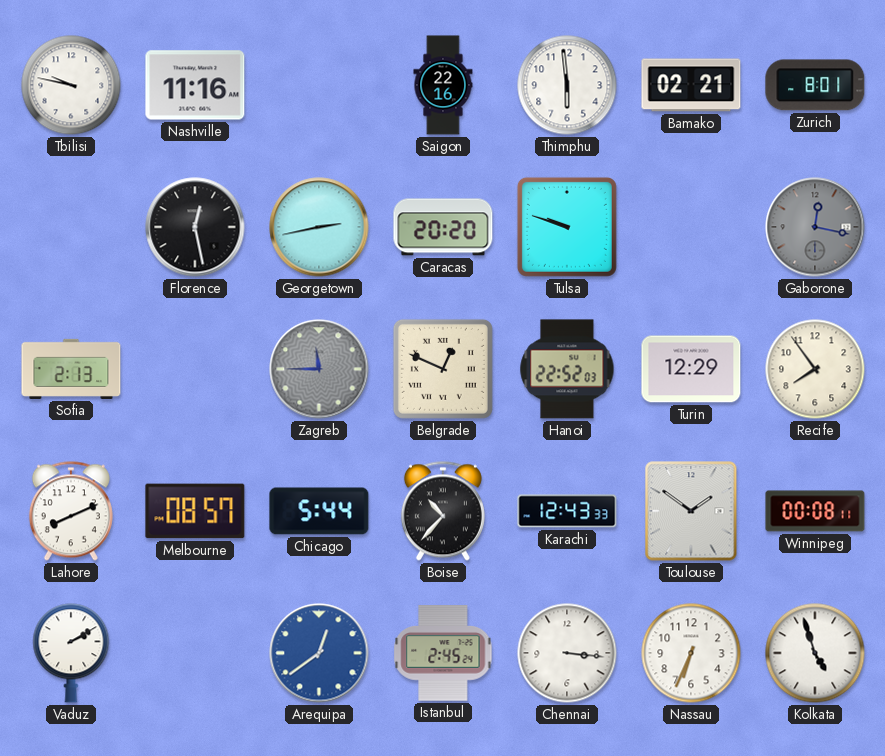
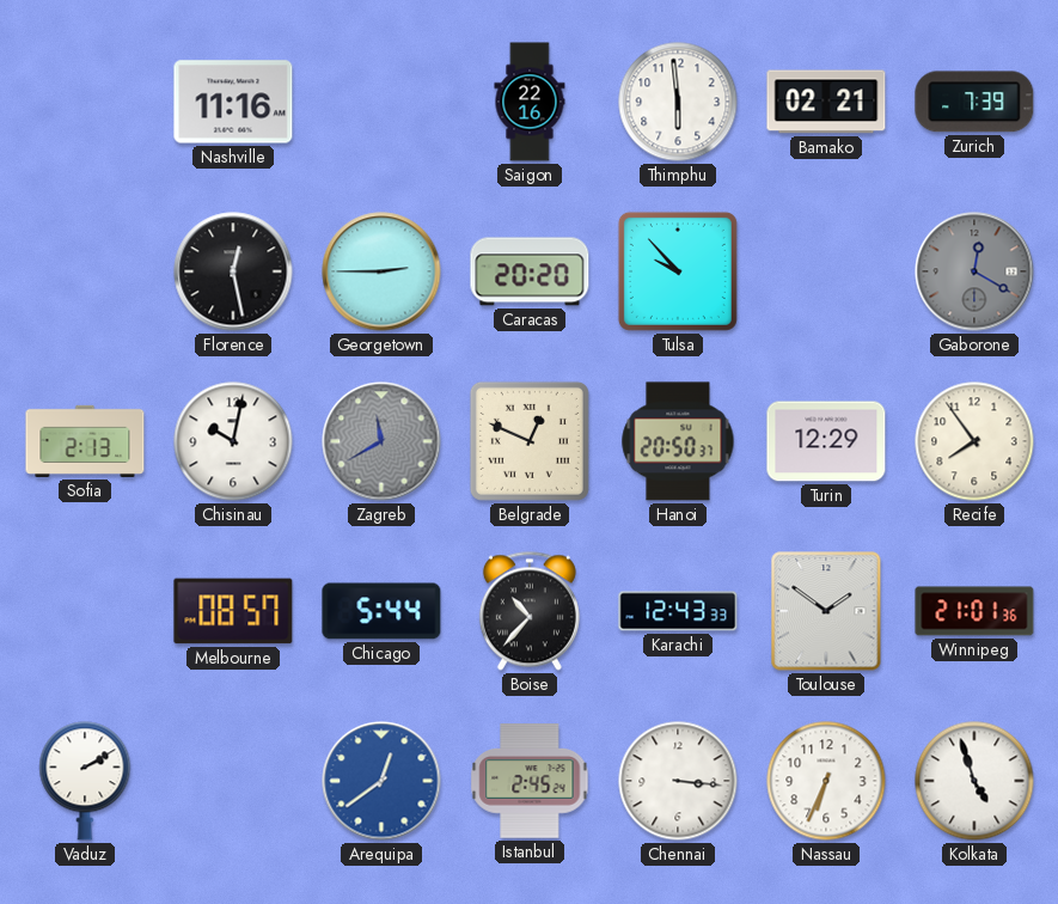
Tbilisi: 9:47 -> none (71, 85)
Zurich: 8:01 -> 7:39 (974, 102)
Georgetown: 2:43 -> 2:45 (381, 271)
Tulsa: 9:48 -> 9:53 (678, 271)
Gaborone: 12:17 -> 12:20 (974, 271)
Chisinau: none -> 10:02 (233, 441)
Zagreb: 11:45 -> 11:40 (381, 441)
Hanoi: 22:52 -> 20:50 (678, 441)
Lahore: 8:11 -> none (71, 511)
Winnipeg: 00:08 -> 21:01 (974, 611)
